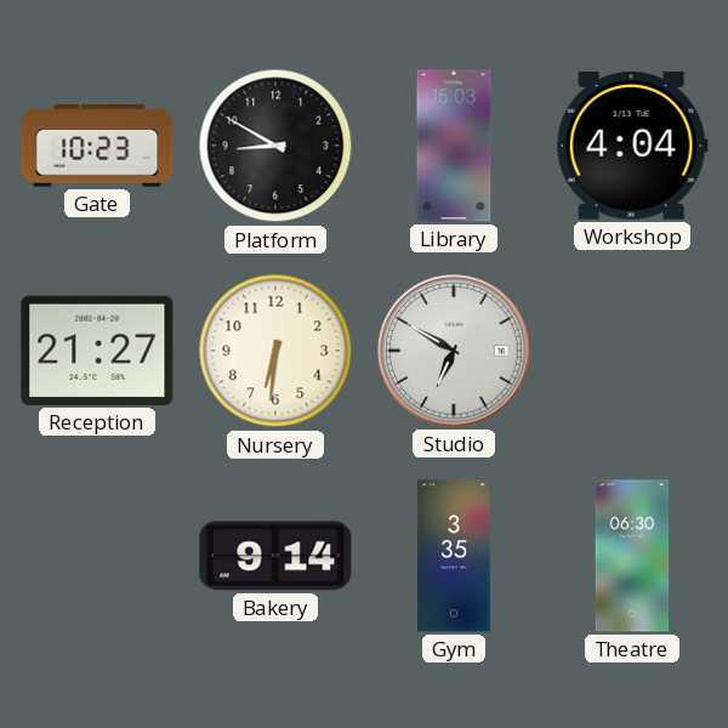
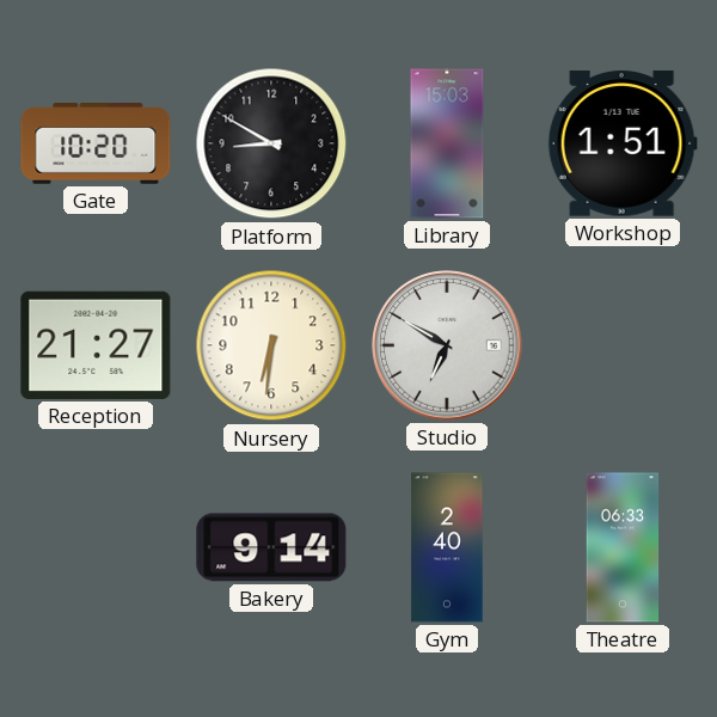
Gate: 10:23 -> 10:20 (96, 145)
Workshop: 4:04 -> 1:51 (623, 143)
Gym: 3:35 -> 2:40 (447, 547)
Theatre: 06:30 -> 06:33 (623, 547)
